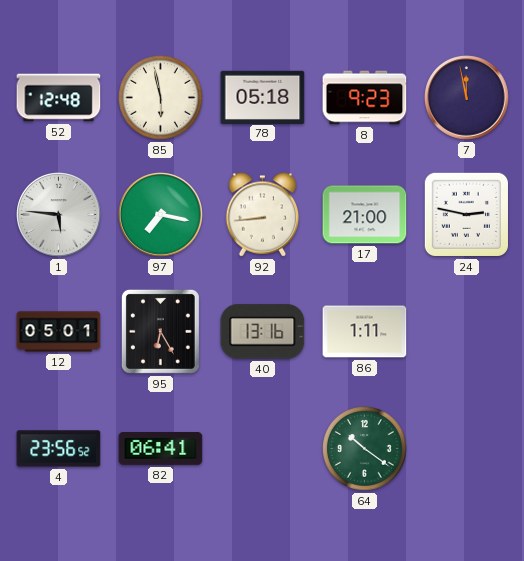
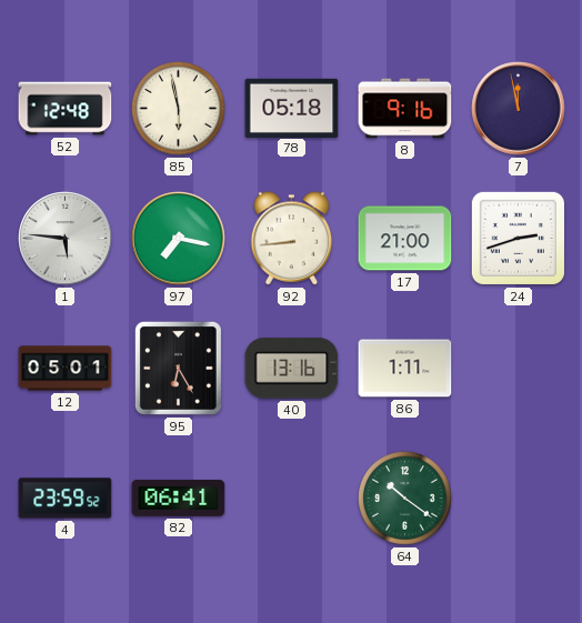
8: 9:23 -> 9:16 (405, 109)
24: 2:47 -> 2:42 (518, 238)
4: 23:56 -> 23:59 (66, 499)
